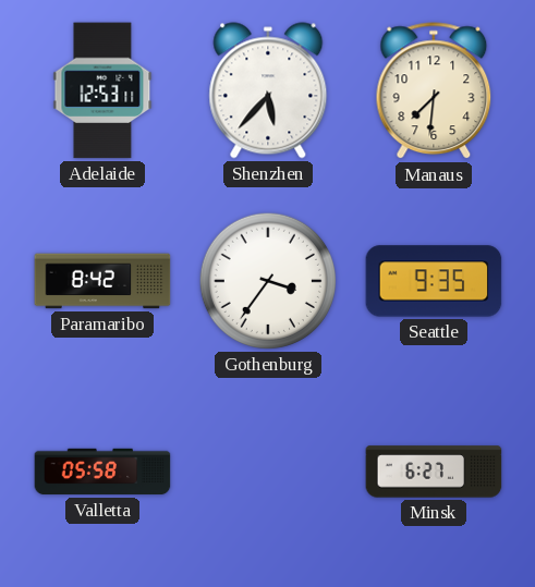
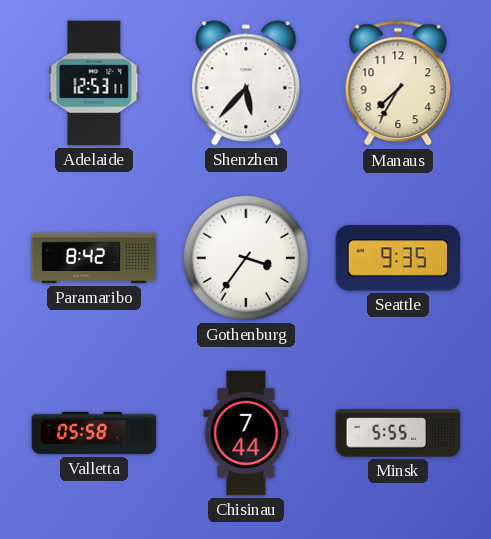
Manaus: 7:31 -> 7:35 (398, 84)
Chisinau: none -> 7:44 (246, 433)
Minsk: 6:27 -> 5:55 (398, 433)
